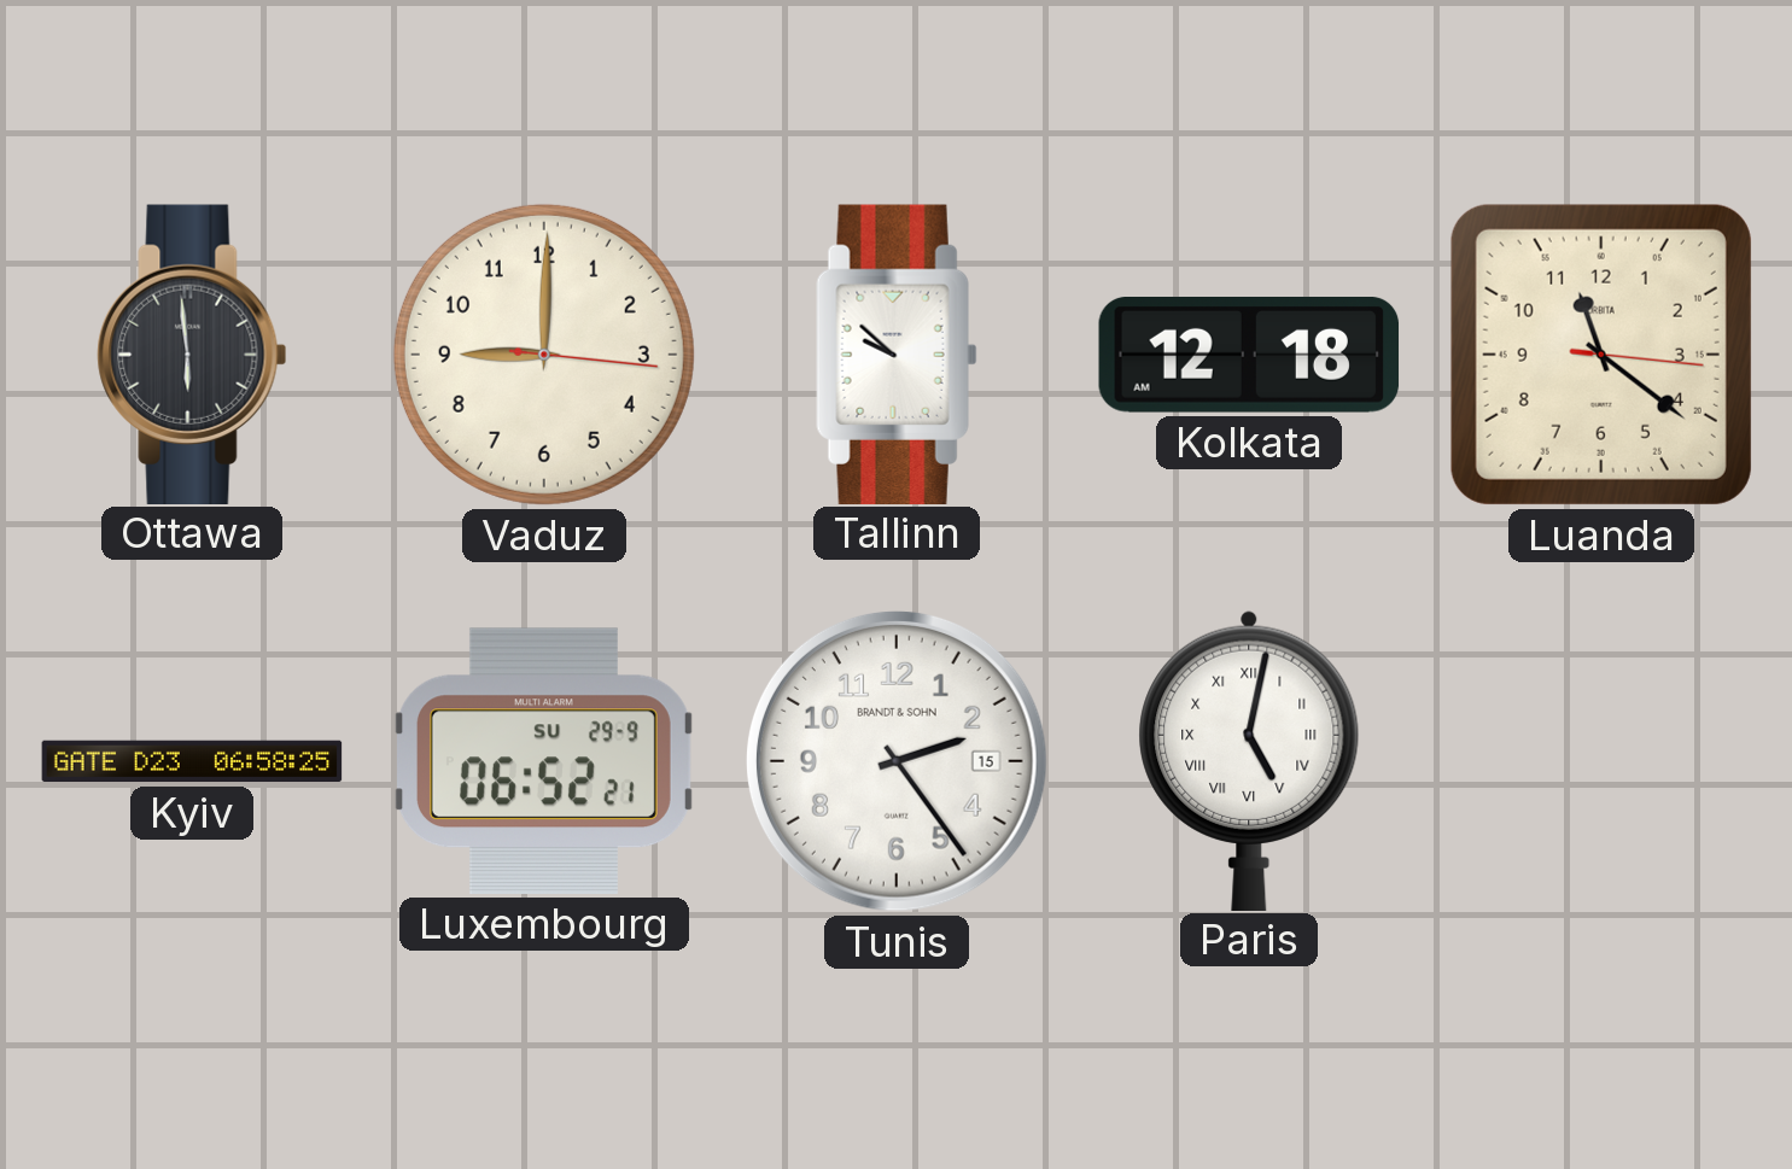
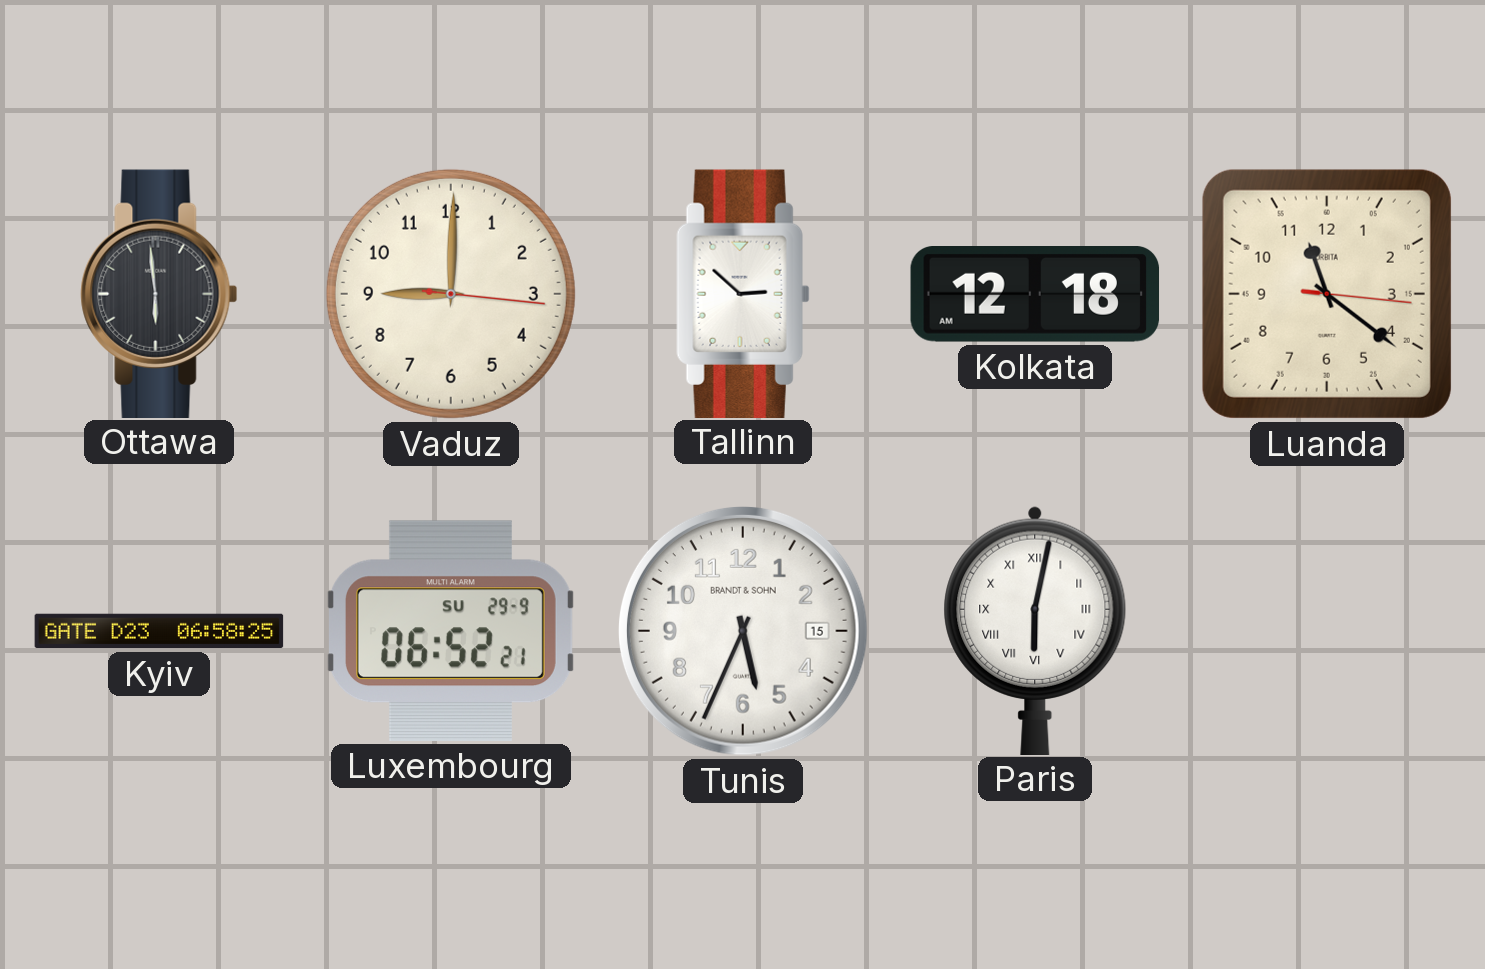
Tallinn: 9:52 -> 2:52 (743, 293)
Tunis: 2:24 -> 5:34 (743, 631)
Paris: 5:02 -> 6:02 (1035, 630)
